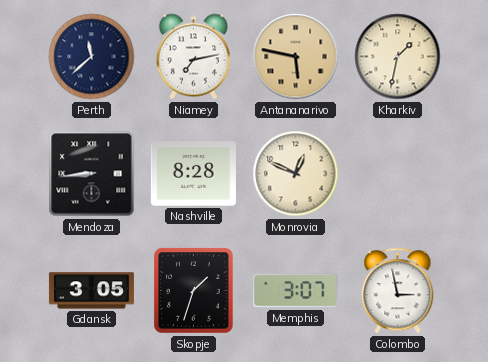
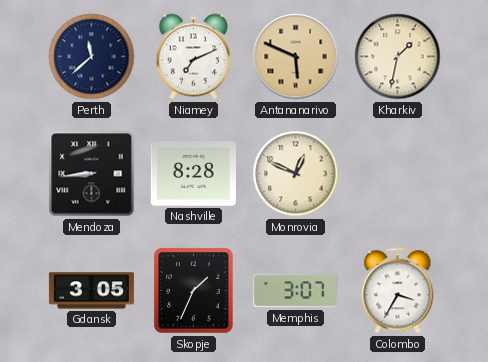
Niamey: 7:13 -> 7:11 (193, 57)
Antananarivo: 5:47 -> 5:49 (296, 57)
Skopje: 1:33 -> 1:34 (194, 291)
Colombo: 2:58 -> 3:35 (398, 291)
